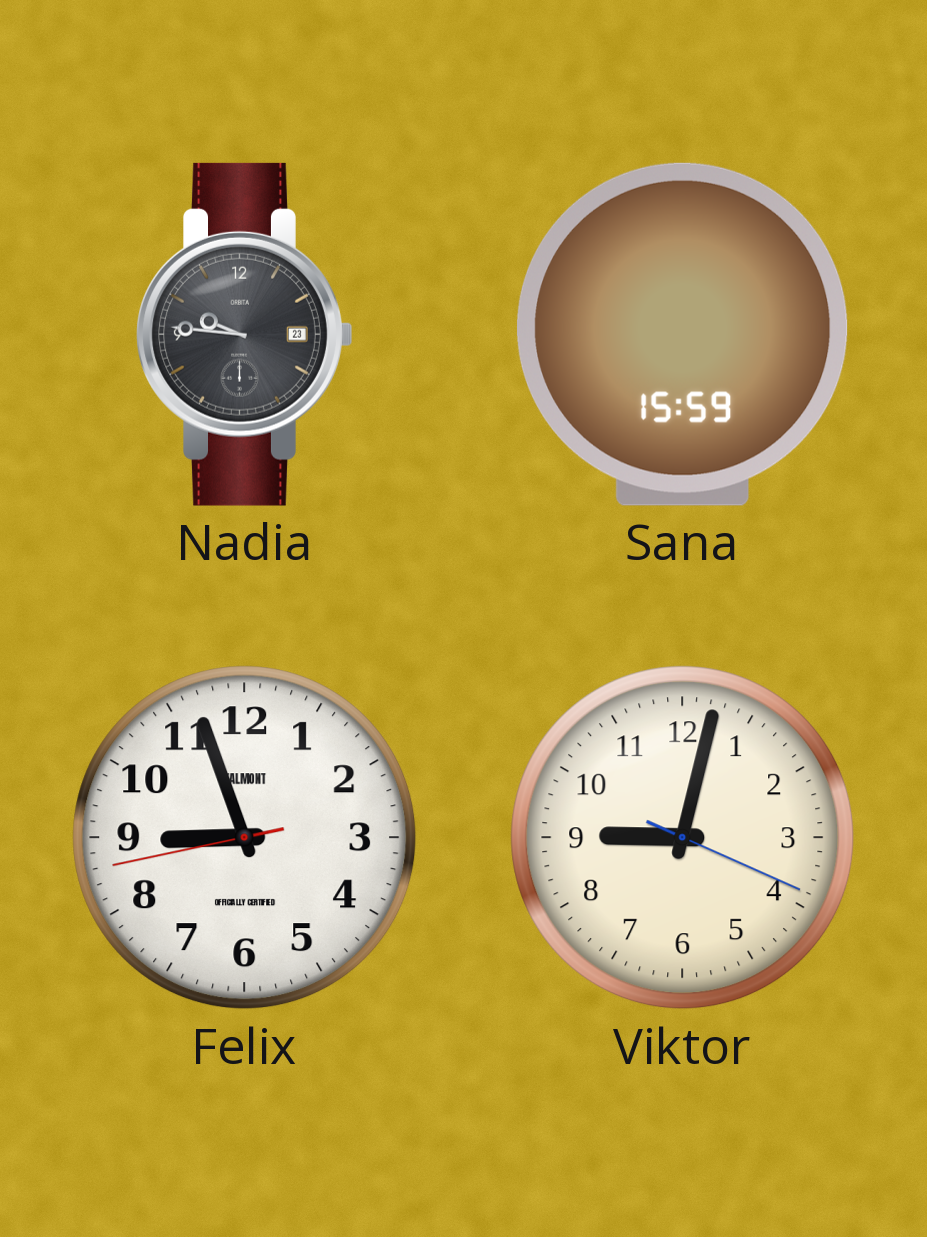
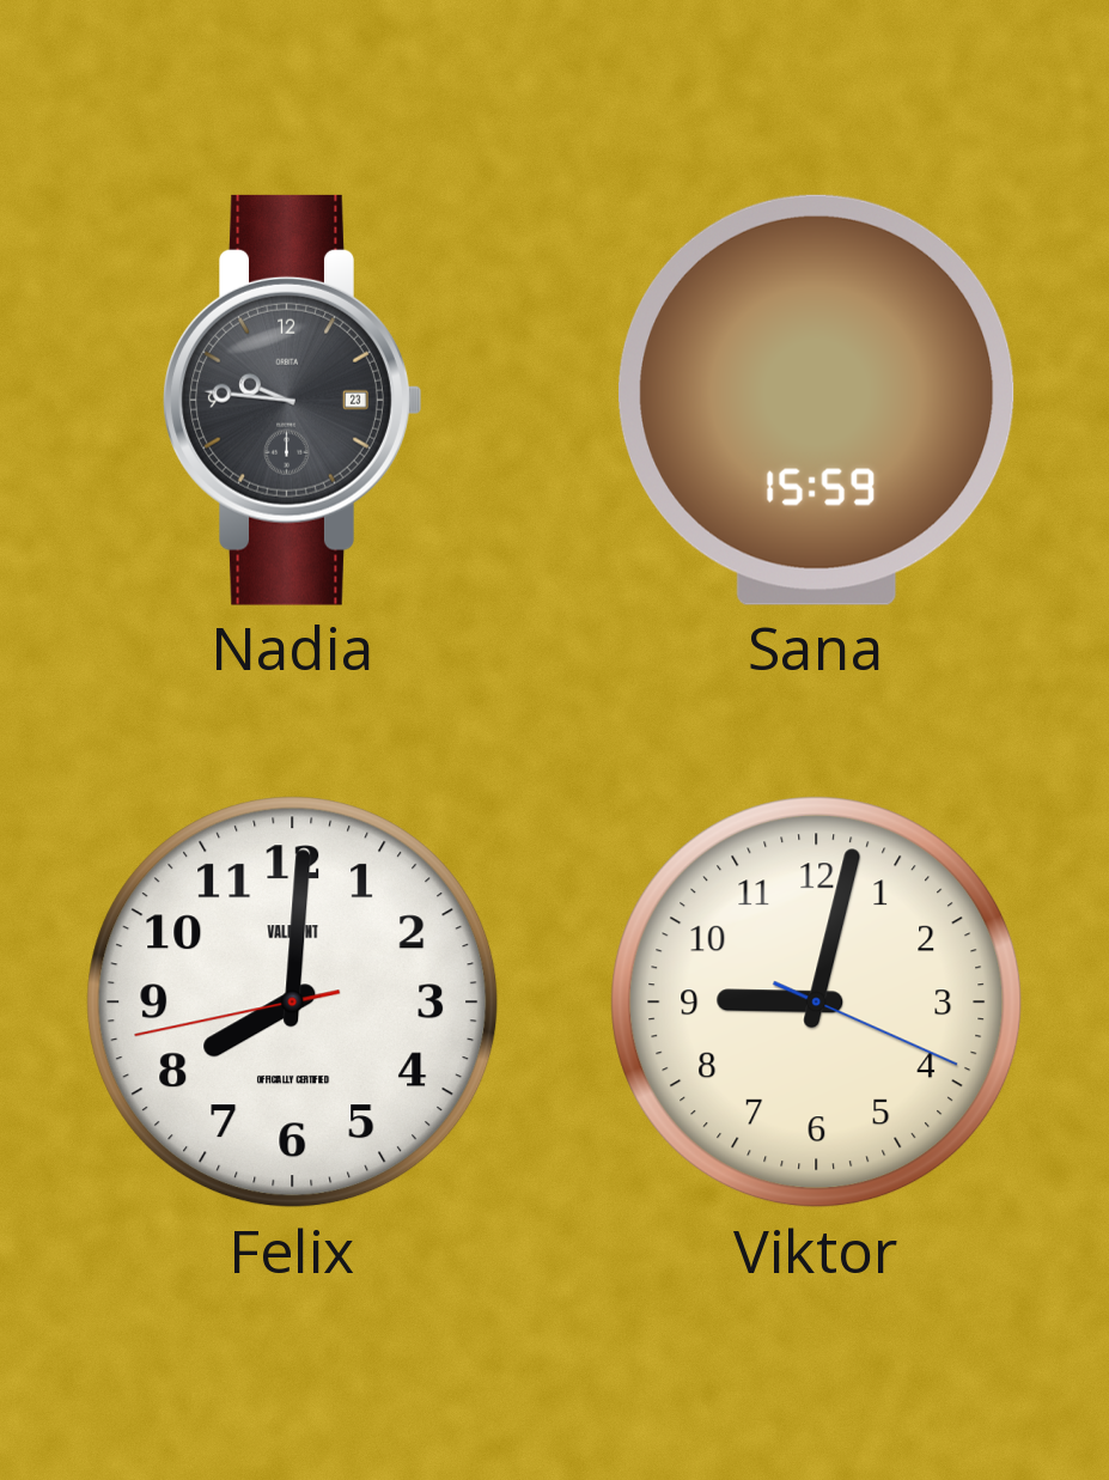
Felix: 8:56 -> 8:00 (293, 1003)
